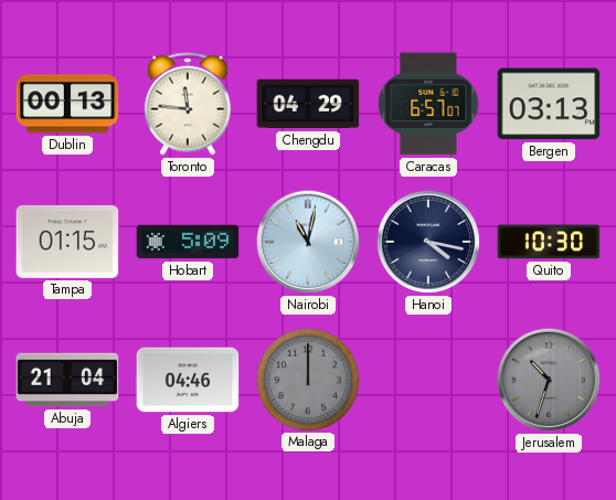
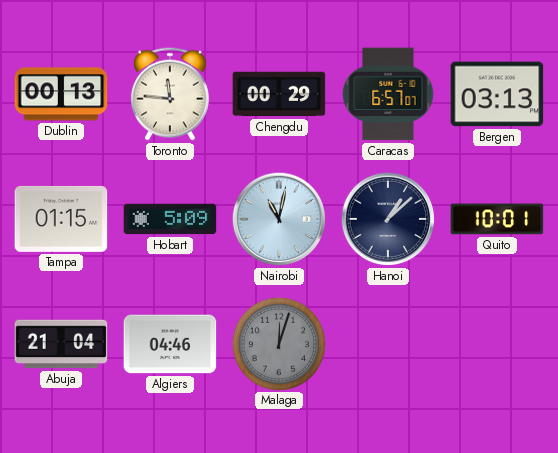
Chengdu: 04:29 -> 00:29 (279, 94)
Hanoi: 4:17 -> 1:08 (388, 219)
Quito: 10:30 -> 10:01 (497, 219)
Malaga: 12:00 -> 12:03 (278, 343)
Jerusalem: 10:33 -> none (549, 380)
